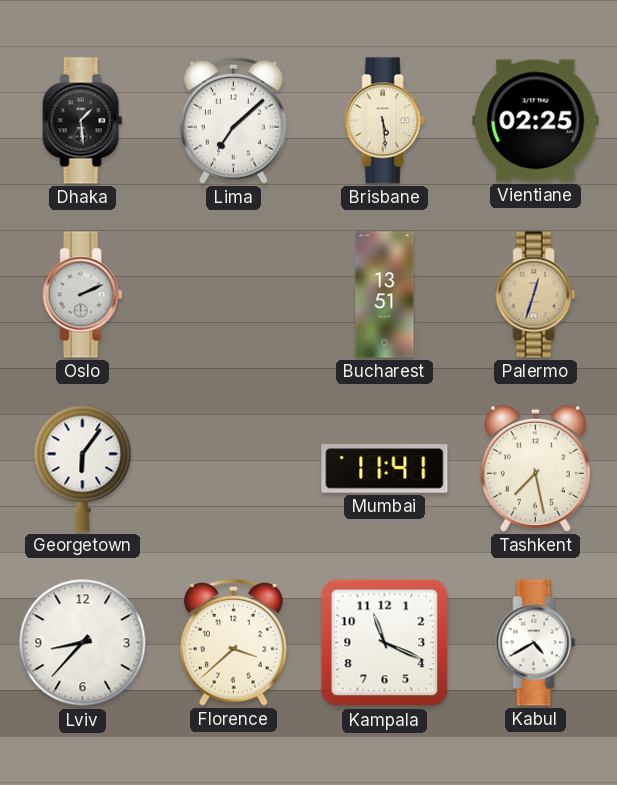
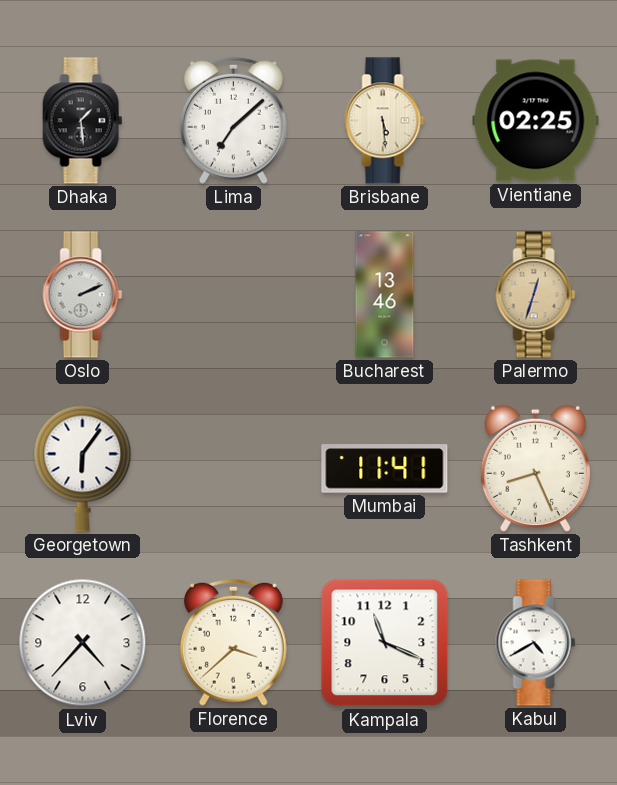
Bucharest: 13:51 -> 13:46 (385, 295)
Tashkent: 7:28 -> 8:26 (535, 468)
Lviv: 8:37 -> 4:37 (83, 643)
